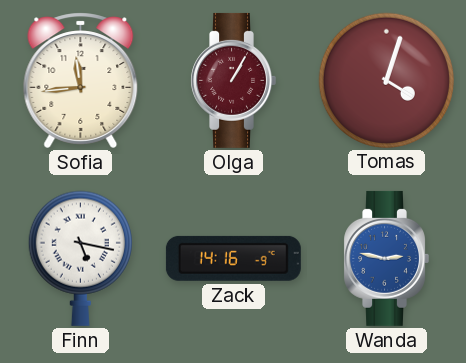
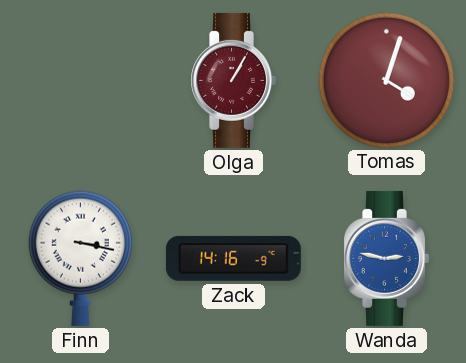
Sofia: 11:44 -> none (81, 80)
Finn: 5:17 -> 3:17 (80, 258)
